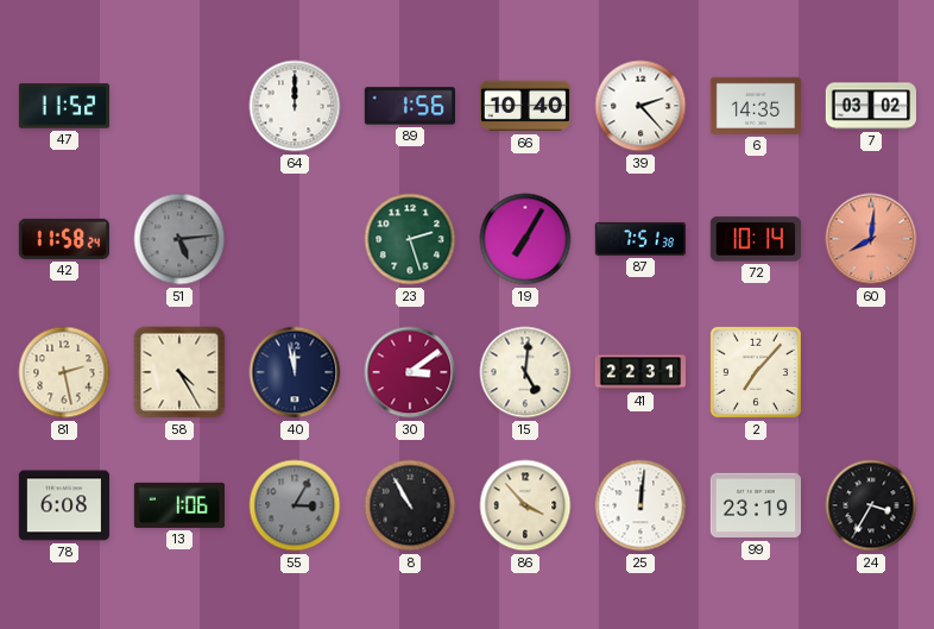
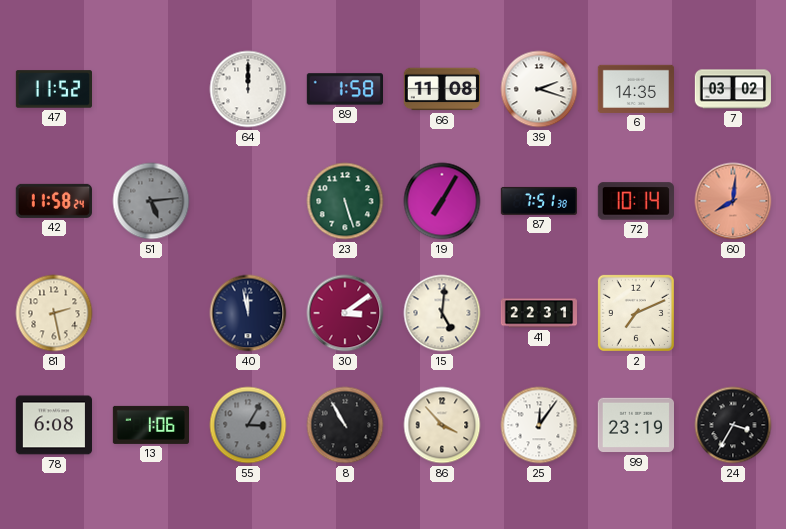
89: 1:56 -> 1:58 (344, 89)
66: 10:40 -> 11:08 (441, 89)
39: 2:23 -> 2:18 (539, 89)
23: 2:27 -> 5:27 (345, 201)
58: 4:25 -> none (179, 372)
2: 7:07 -> 7:11 (636, 313)
25: 12:01 -> 12:06 (539, 425)
